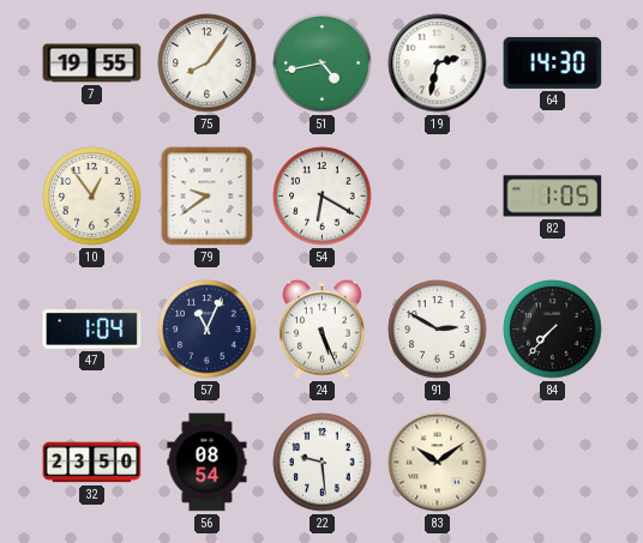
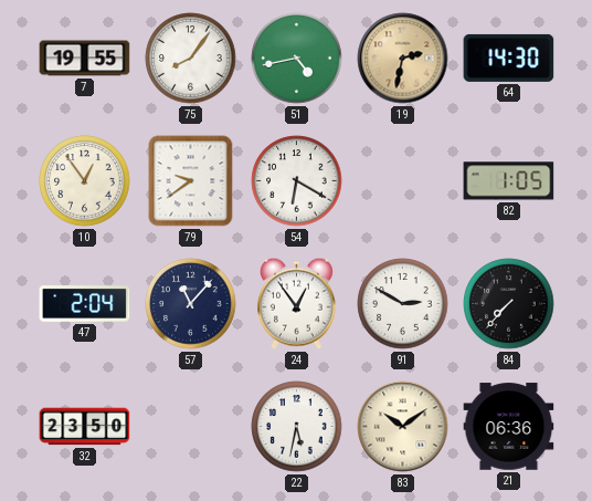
19 dial: white -> champagne (403, 59)
47: 1:04 -> 2:04 (85, 304)
57: 11:04 -> 11:07 (191, 304)
24: 5:26 -> 12:54 (296, 303)
56: 08:54 -> none (208, 463)
22: 9:29 -> 5:32 (297, 427)
21: none -> 06:36 (509, 427)
